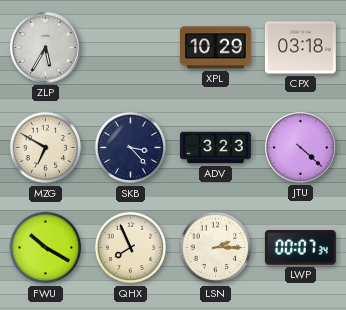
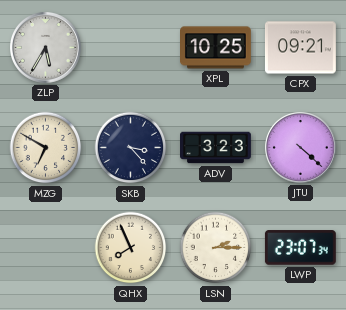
XPL: 10:29 -> 10:25 (216, 48)
CPX: 03:18 -> 09:21 (300, 48)
FWU: 10:20 -> none (46, 248)
LWP: 00:07 -> 23:07 (300, 248)
